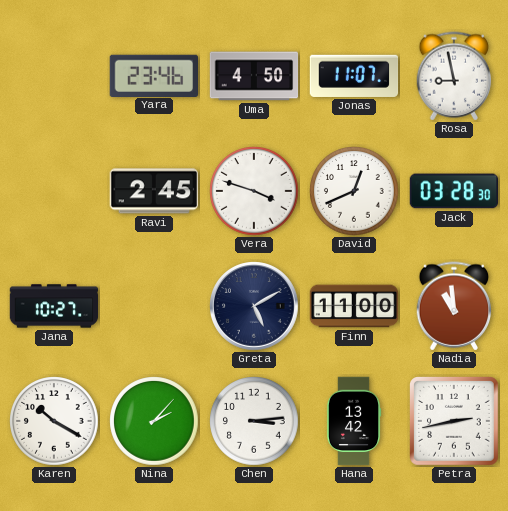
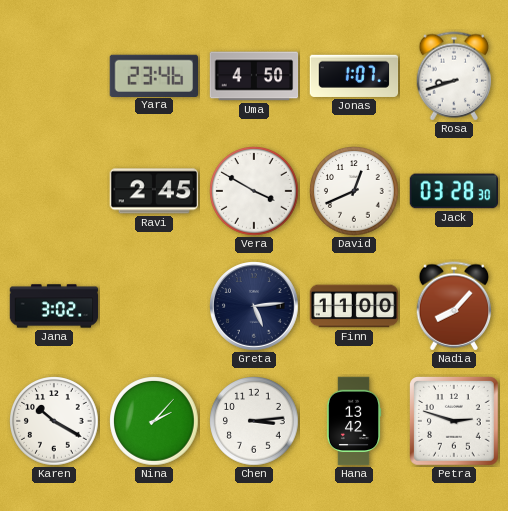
Jonas: 11:07 -> 1:07 (354, 76)
Rosa: 8:58 -> 8:42 (454, 76)
Vera: 3:48 -> 3:50 (254, 191)
Jana: 10:27 -> 3:02 (54, 306)
Greta: 5:10 -> 5:14 (254, 306)
Nadia: 10:59 -> 8:07 (454, 306)
Petra: 2:43 -> 2:48 (455, 422)
